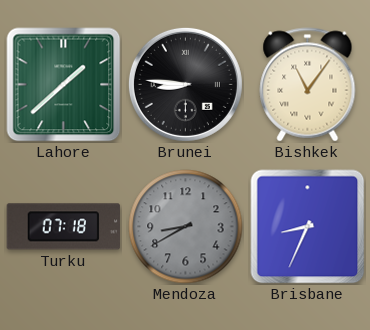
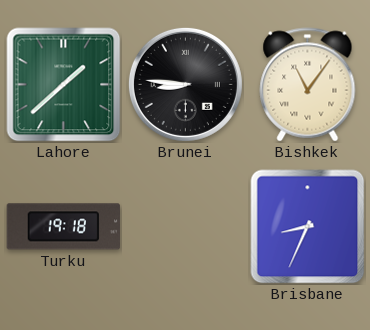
Turku: 07:18 -> 19:18 (64, 227)
Mendoza: 8:40 -> none (186, 227)
